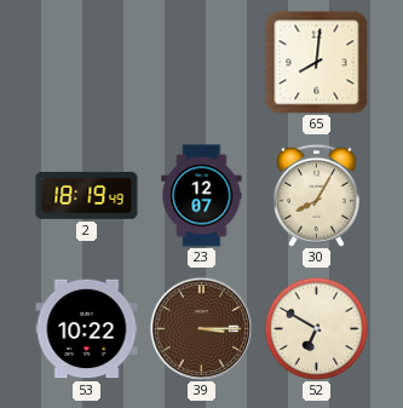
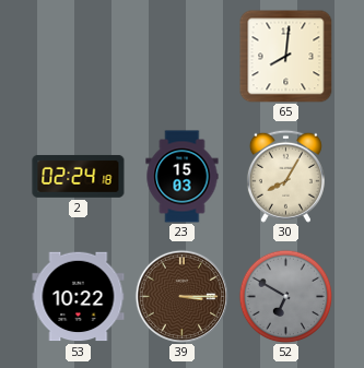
2: 18:19 -> 02:24 (79, 176)
23: 12:07 -> 15:03 (183, 177)
52 dial: cream -> grey (285, 296)
